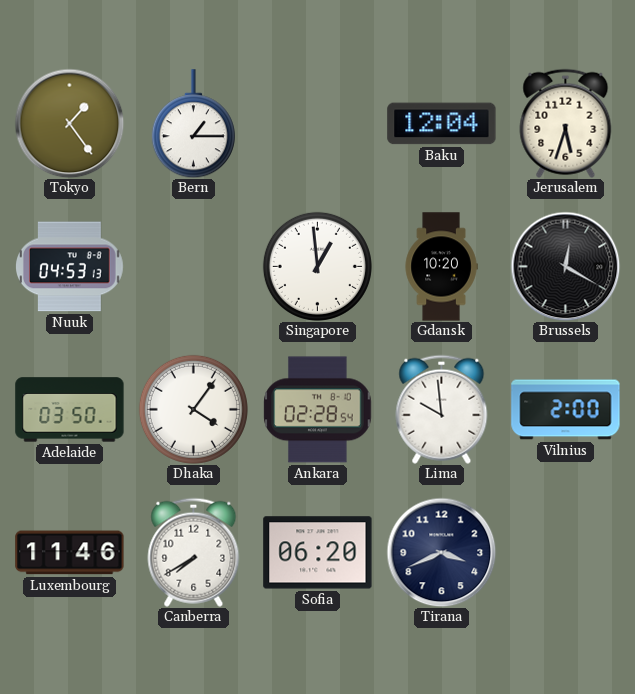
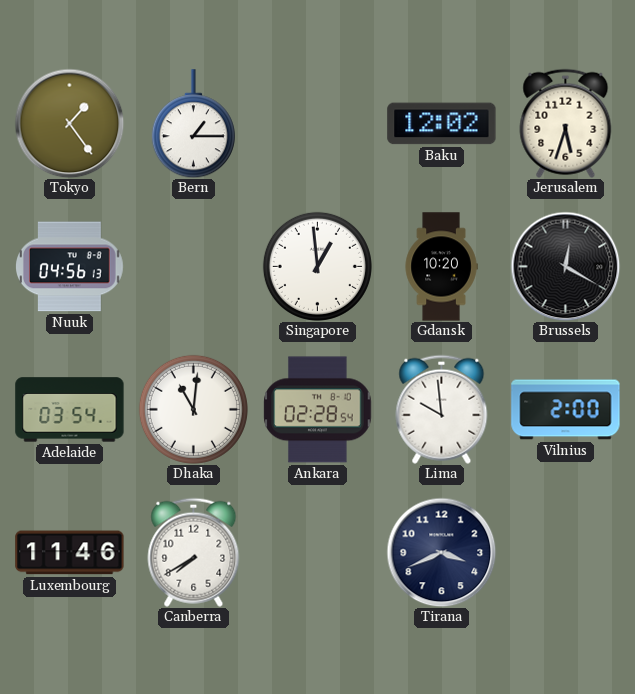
Baku: 12:04 -> 12:02 (442, 124)
Nuuk: 04:53 -> 04:56 (70, 267)
Adelaide: 03:50 -> 03:54 (70, 410)
Dhaka: 4:06 -> 11:01 (193, 409)
Sofia: 06:20 -> none (318, 553)
